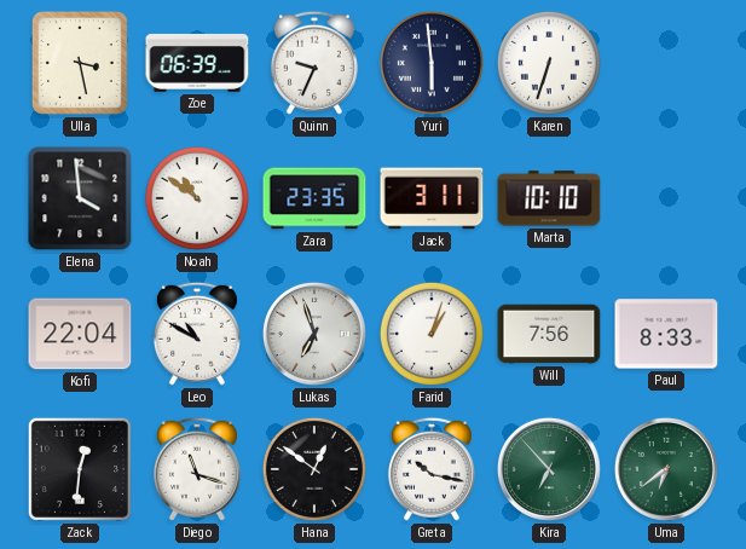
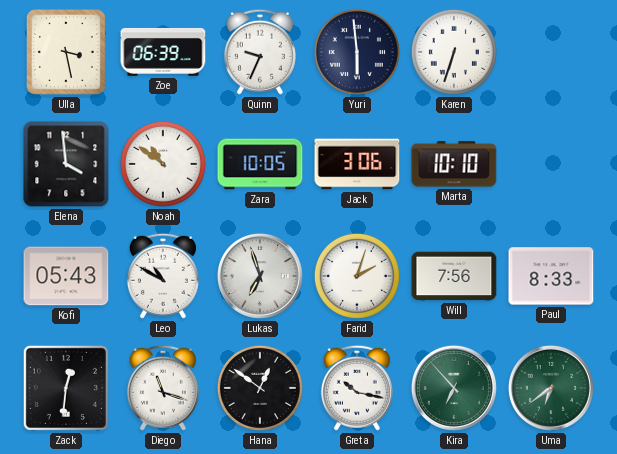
Zara: 23:35 -> 10:05 (260, 164)
Jack: 3:11 -> 3:06 (357, 164)
Kofi: 22:04 -> 05:43 (66, 276)
Farid: 1:03 -> 2:03 (357, 276)
